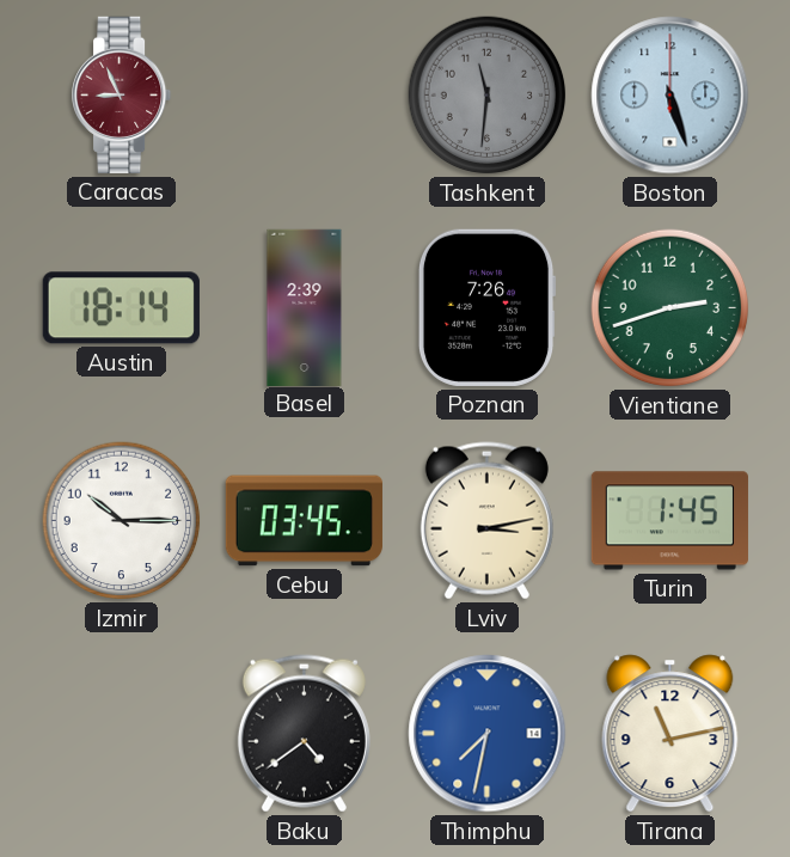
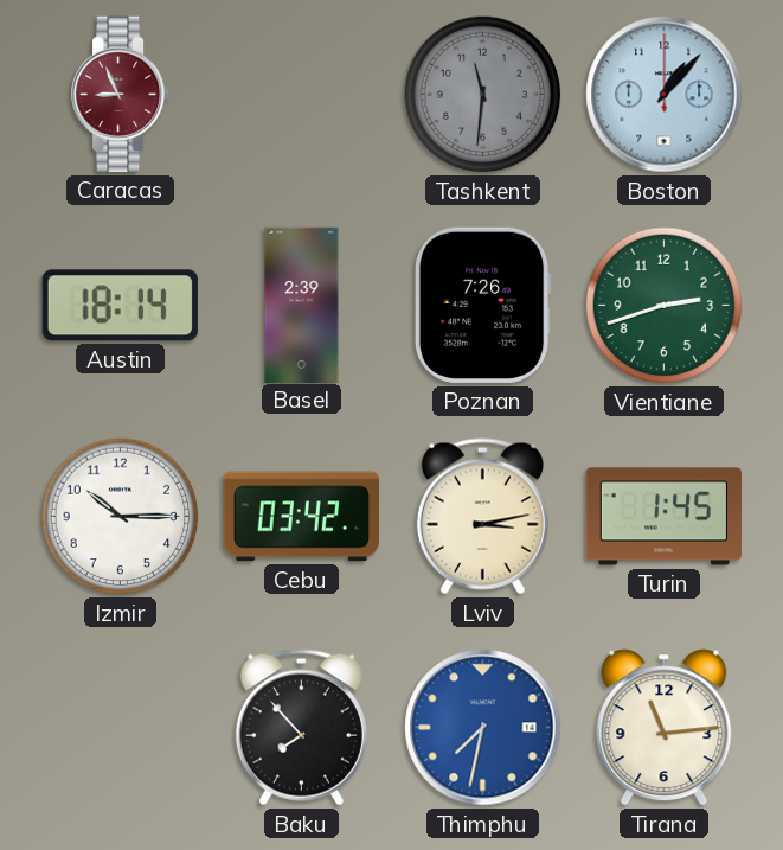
Boston: 5:27 -> 1:07 (665, 95)
Cebu: 03:45 -> 03:42 (301, 517)
Baku: 4:39 -> 7:53 (301, 728)
Tirana: 11:13 -> 11:14 (665, 728)
